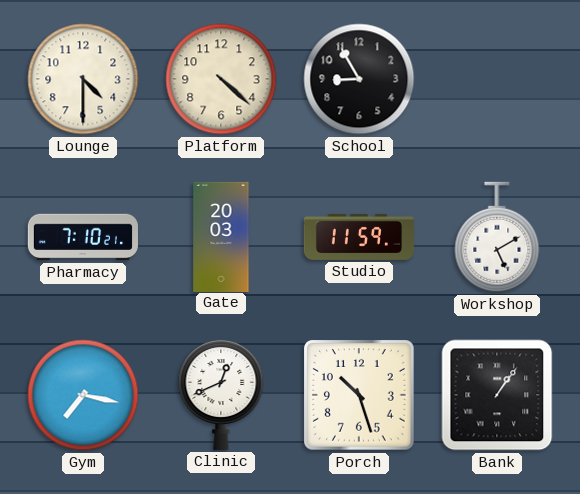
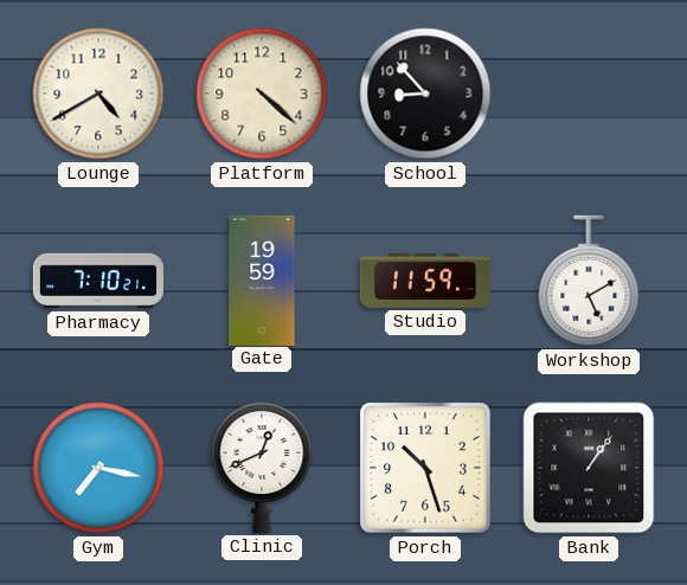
Lounge: 4:30 -> 4:40 (98, 94)
School: 8:55 -> 8:53 (425, 94)
Gate: 20:03 -> 19:59 (262, 279)
